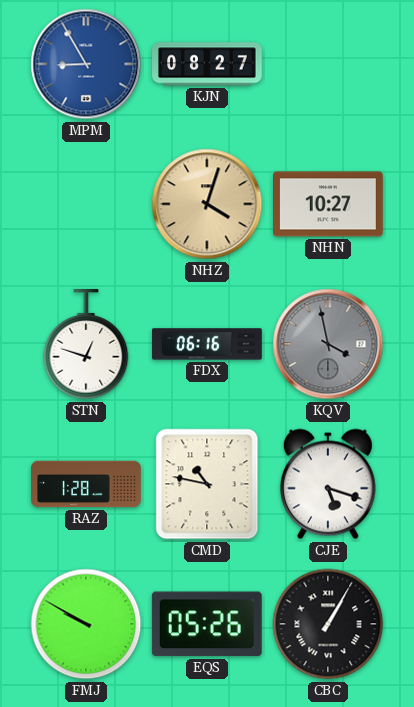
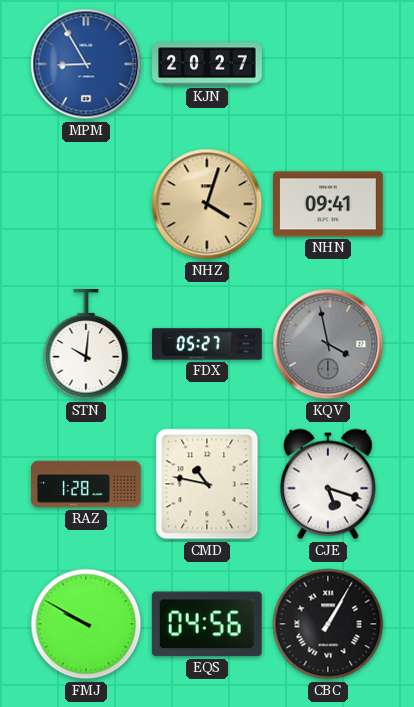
KJN: 08:27 -> 20:27 (207, 64)
NHN: 10:27 -> 09:41 (329, 204)
STN: 12:48 -> 10:01 (86, 345)
FDX: 06:16 -> 05:27 (207, 344)
EQS: 05:26 -> 04:56 (207, 624)
